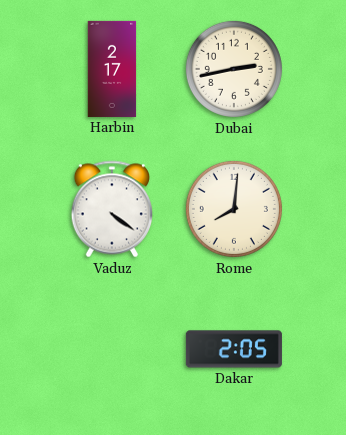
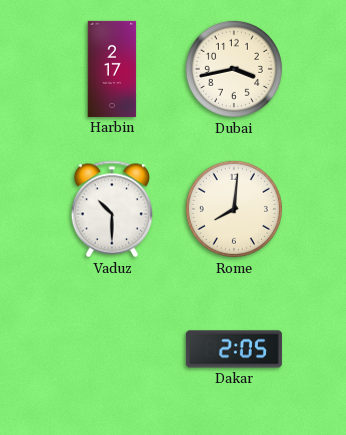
Dubai: 2:43 -> 3:43 (234, 69)
Vaduz: 4:21 -> 10:30 (111, 209)
